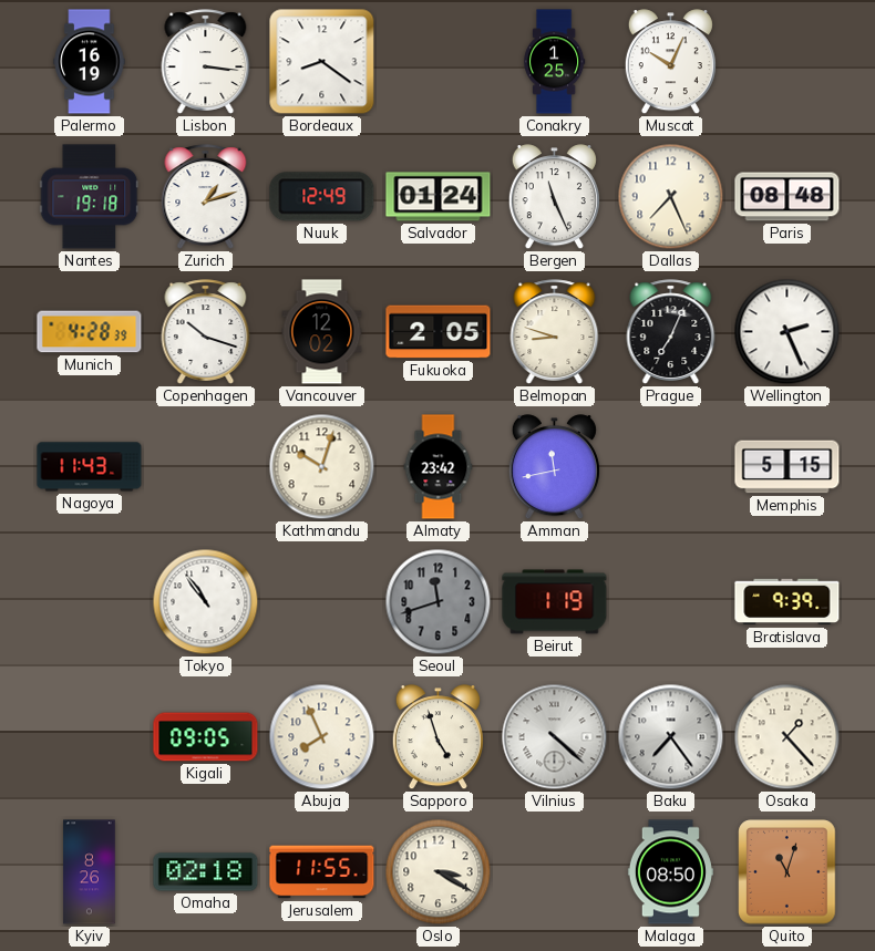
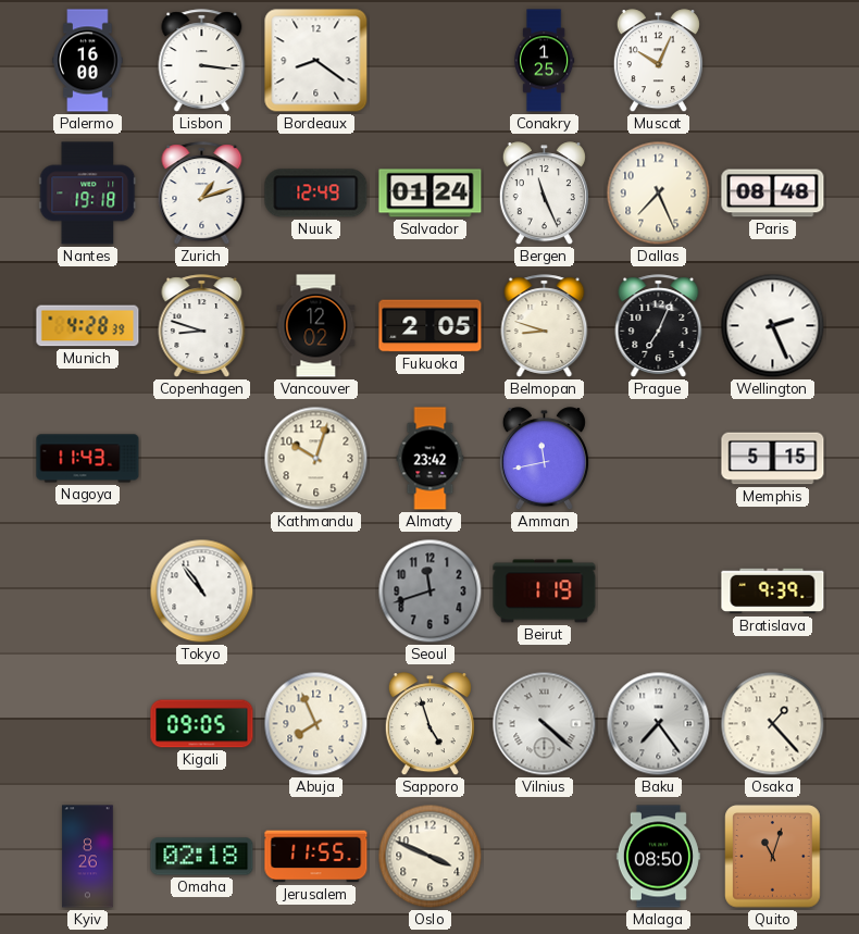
Palermo: 16:19 -> 16:00 (88, 61)
Copenhagen: 10:18 -> 8:48 (202, 326)
Oslo: 3:20 -> 3:49 (431, 857)
